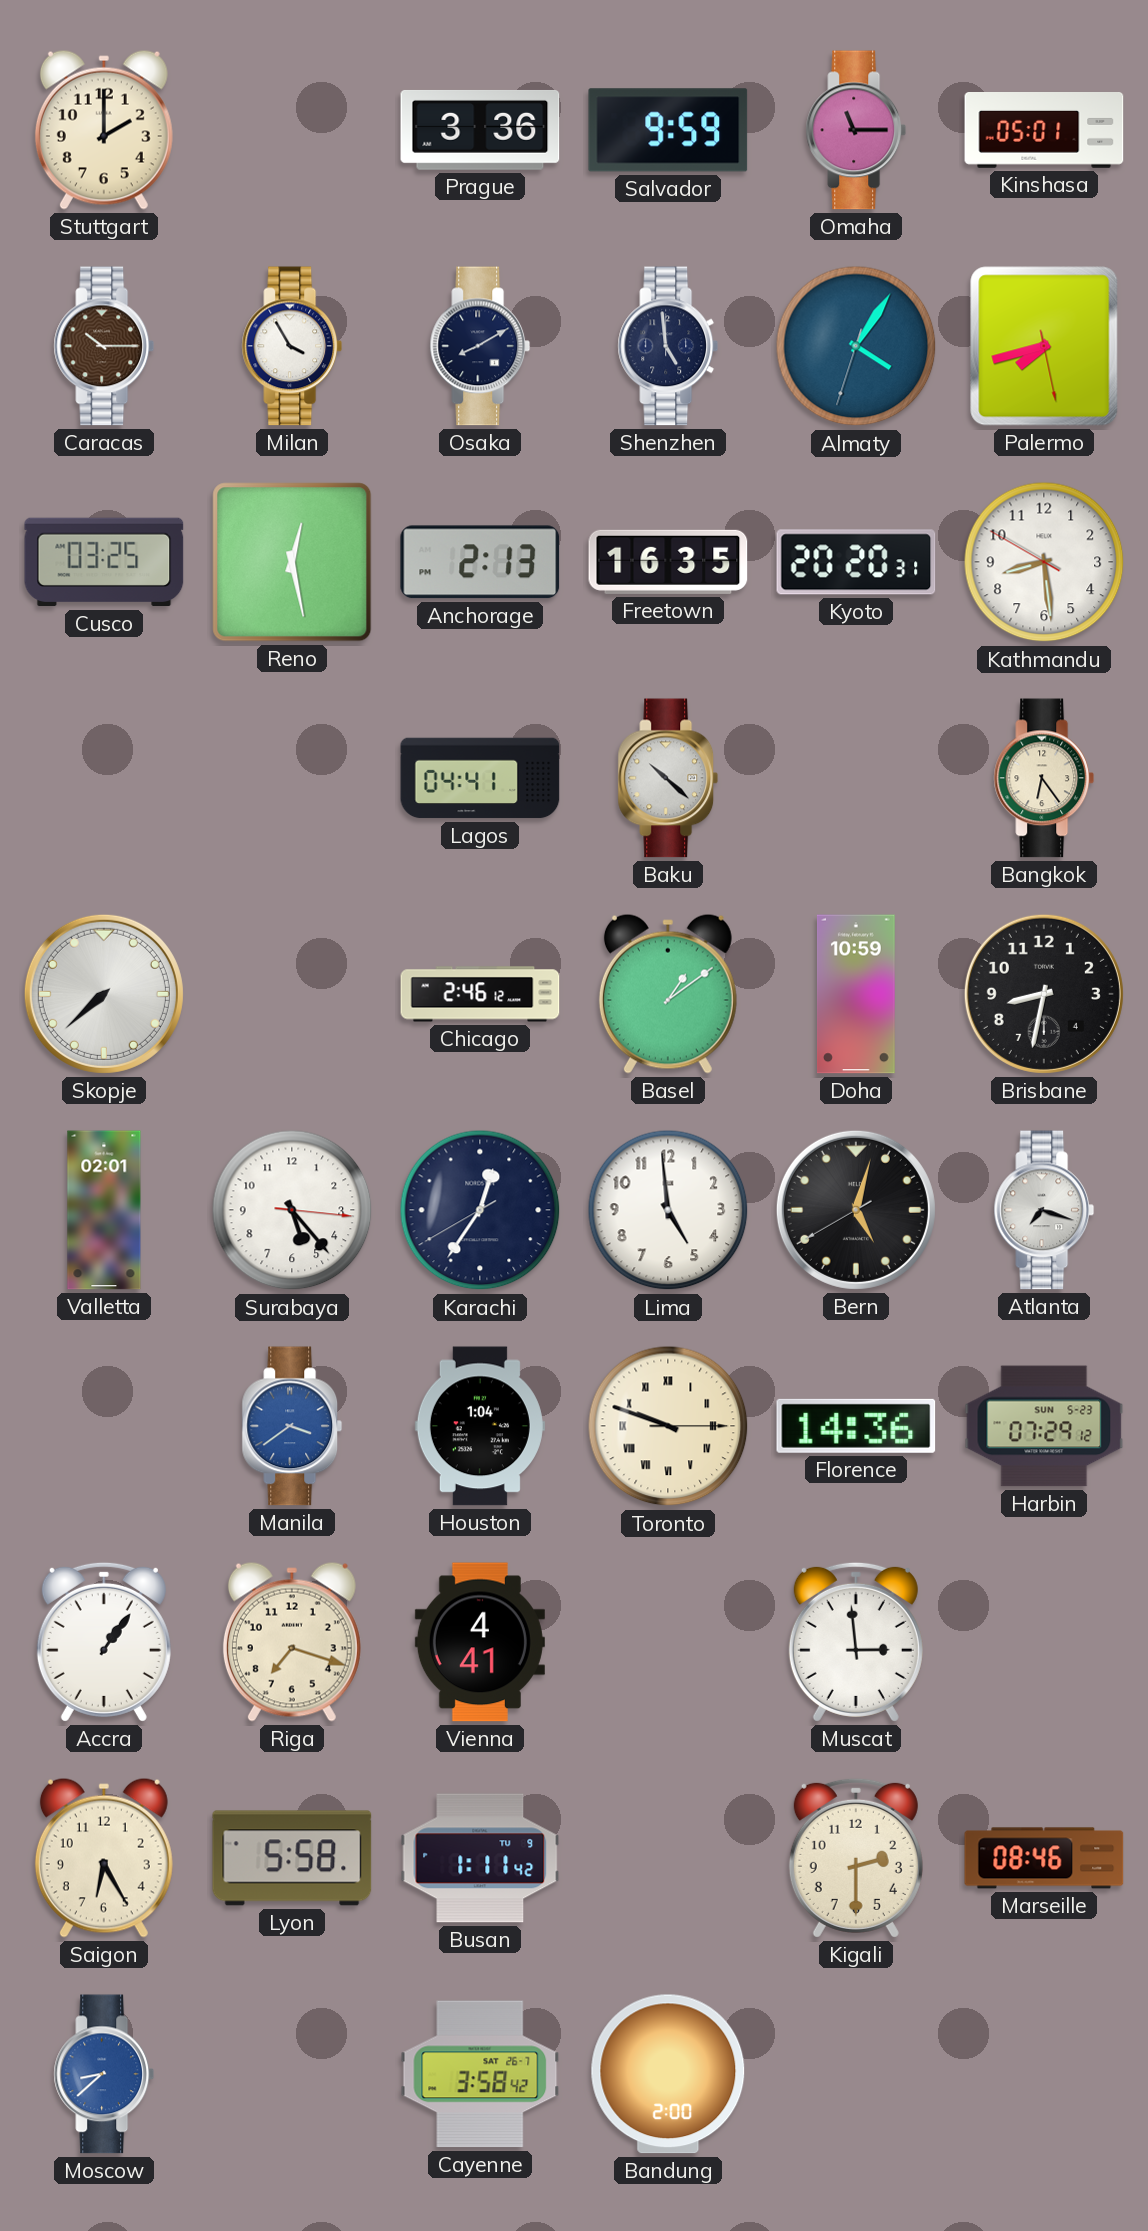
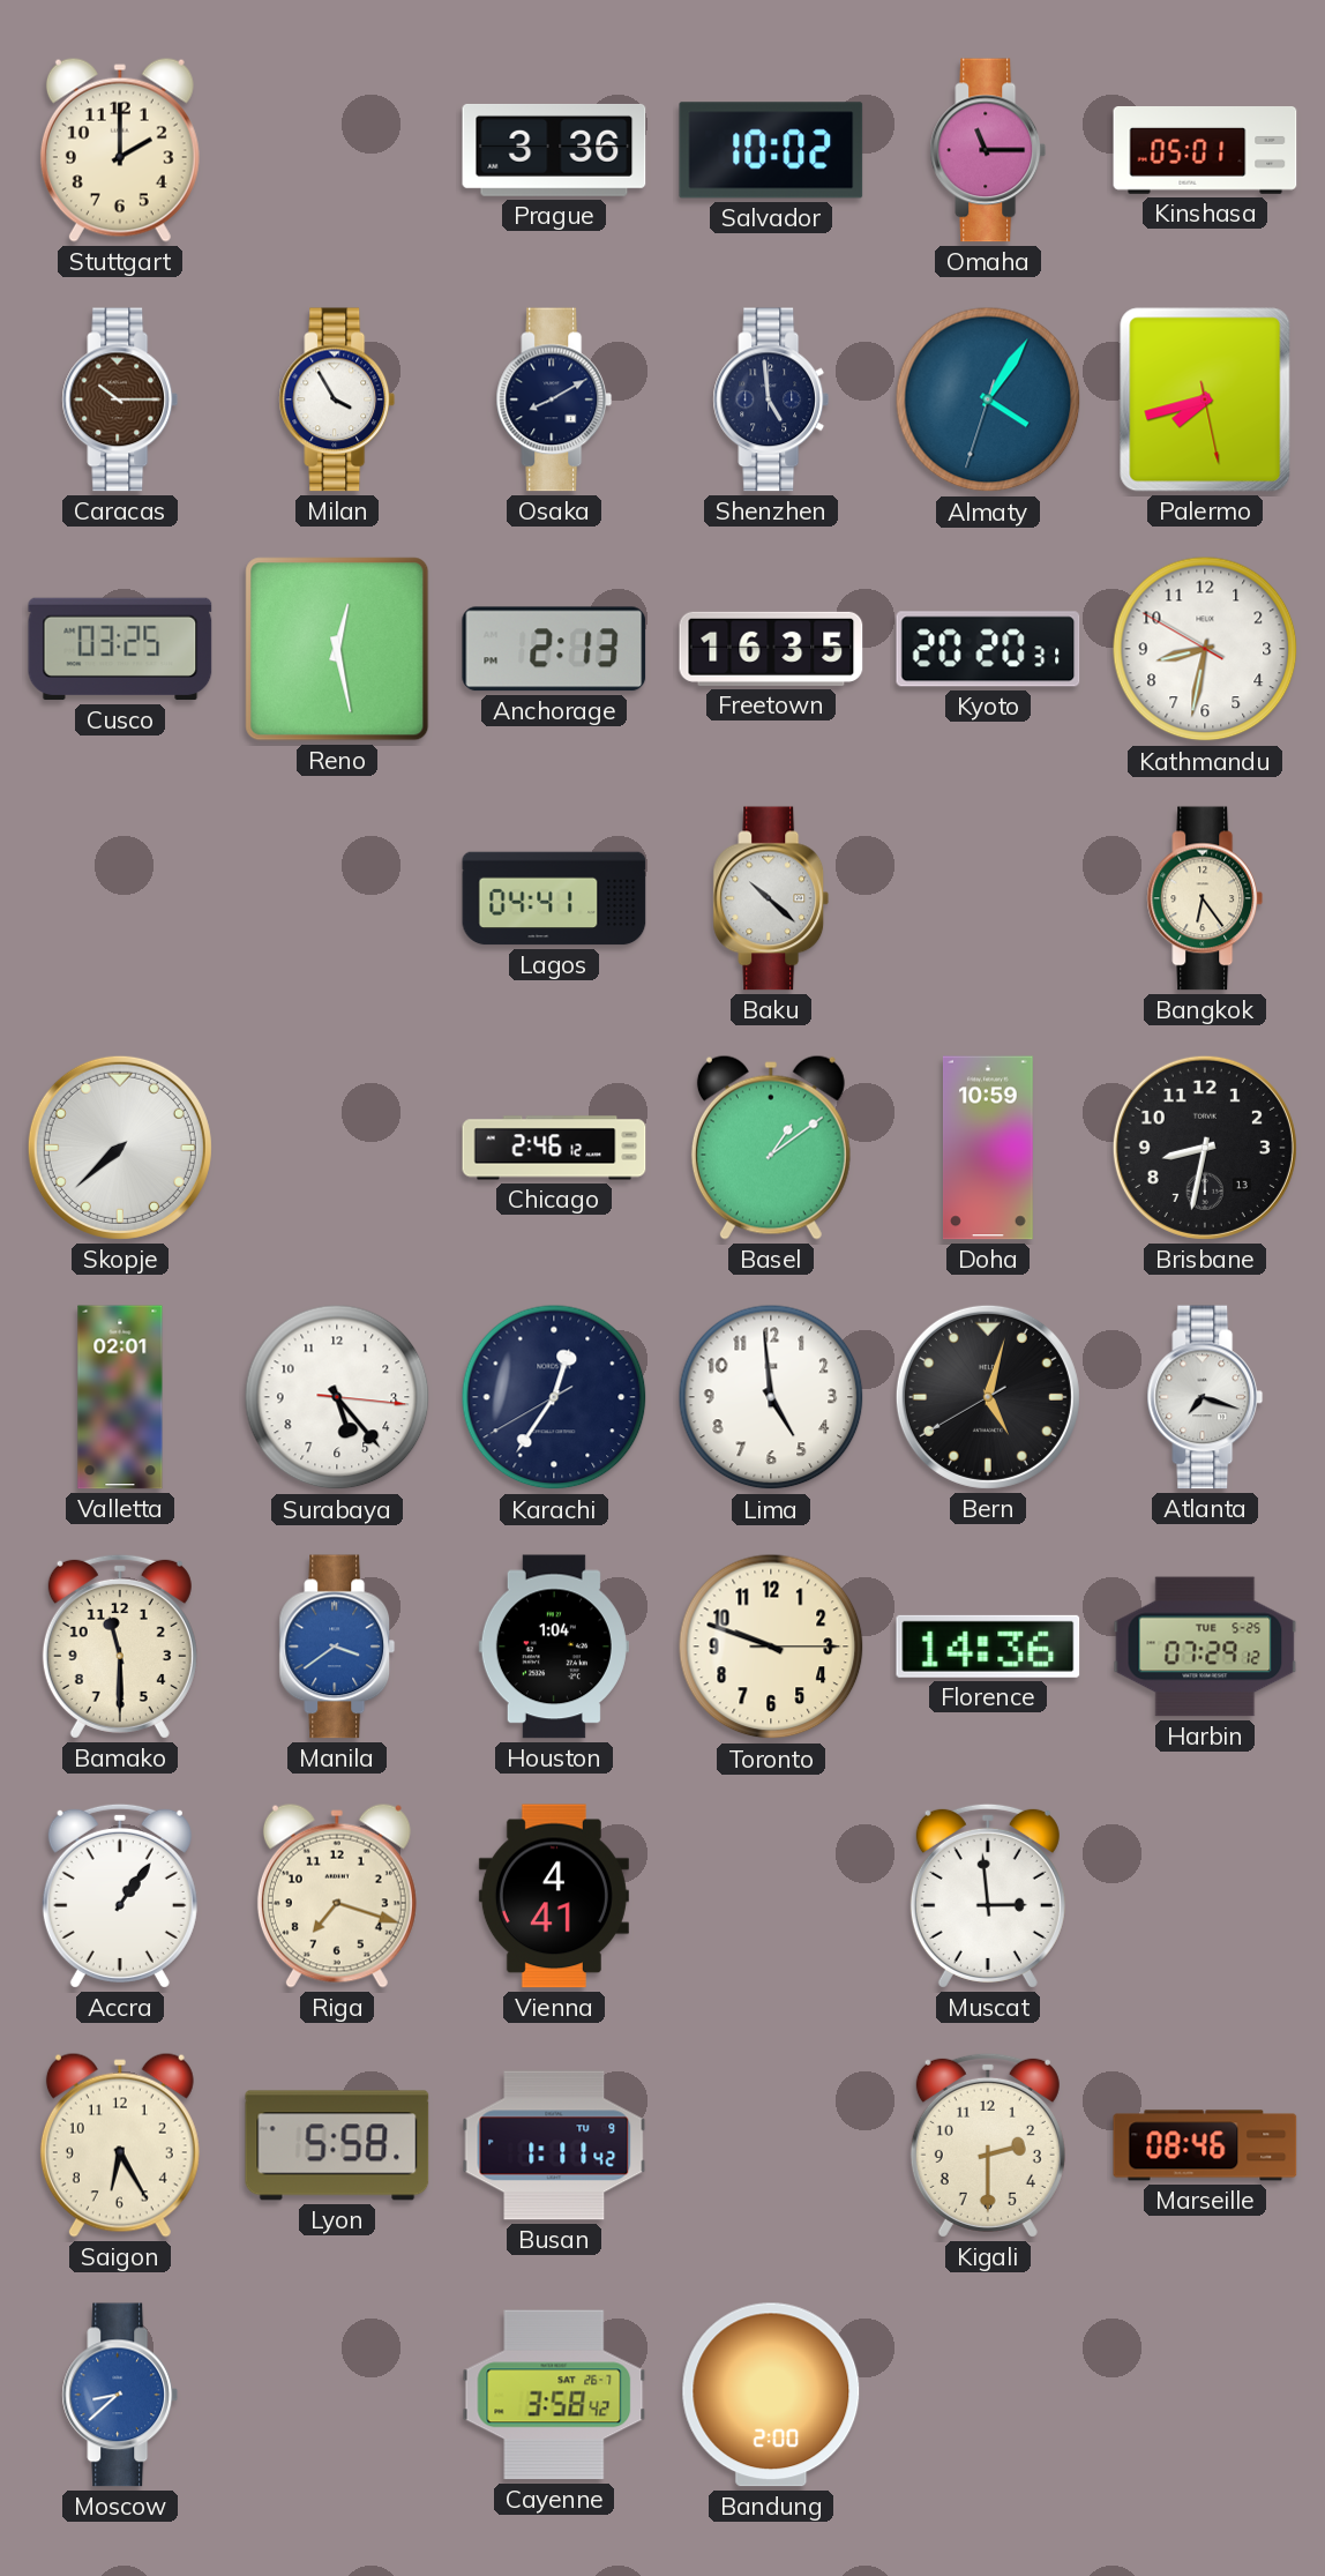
Salvador: 9:59 -> 10:02 (771, 150)
Kathmandu: 8:28 -> 8:31 (1205, 649)
Brisbane date: 4 -> 13 (1205, 1148)
Bamako: none -> 11:30 (120, 1647)
Toronto numerals: Roman -> Arabic (771, 1647)
Harbin date: SUN 5-23 -> TUE 5-25 (1205, 1647)
